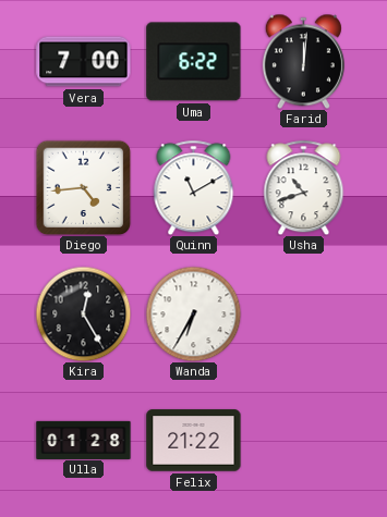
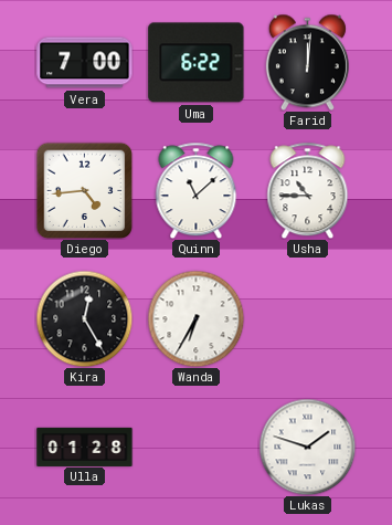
Quinn: 11:10 -> 11:08 (197, 190)
Usha: 10:42 -> 10:45 (308, 190)
Felix: 21:22 -> none (194, 441)
Lukas: none -> 1:48 (307, 447)
